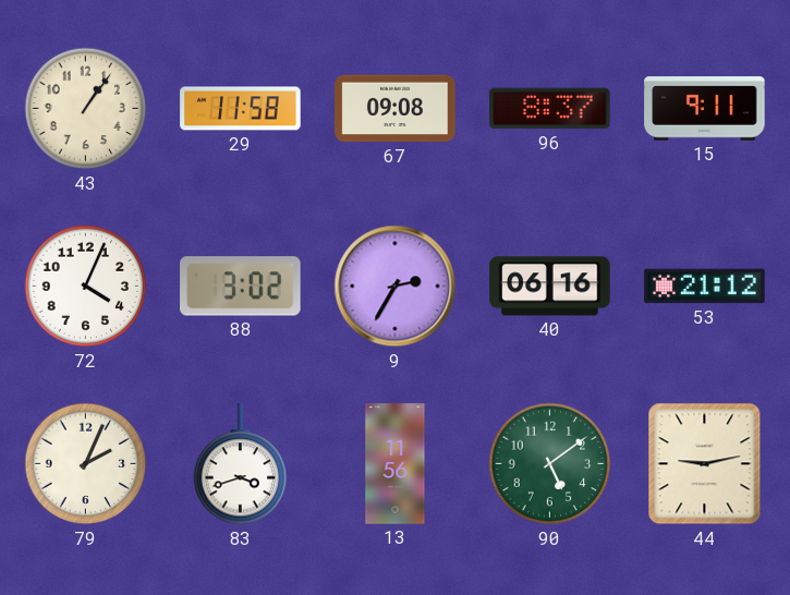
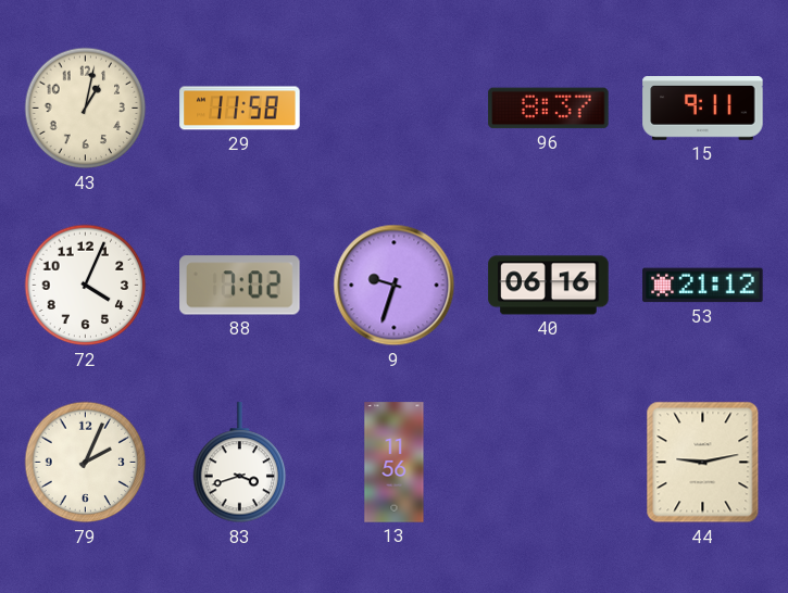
43: 1:06 -> 1:02 (86, 109)
67: 09:08 -> none (396, 109)
88: 3:02 -> 7:02 (240, 286)
9: 2:35 -> 9:33 (395, 286)
90: 5:09 -> none (550, 464)
